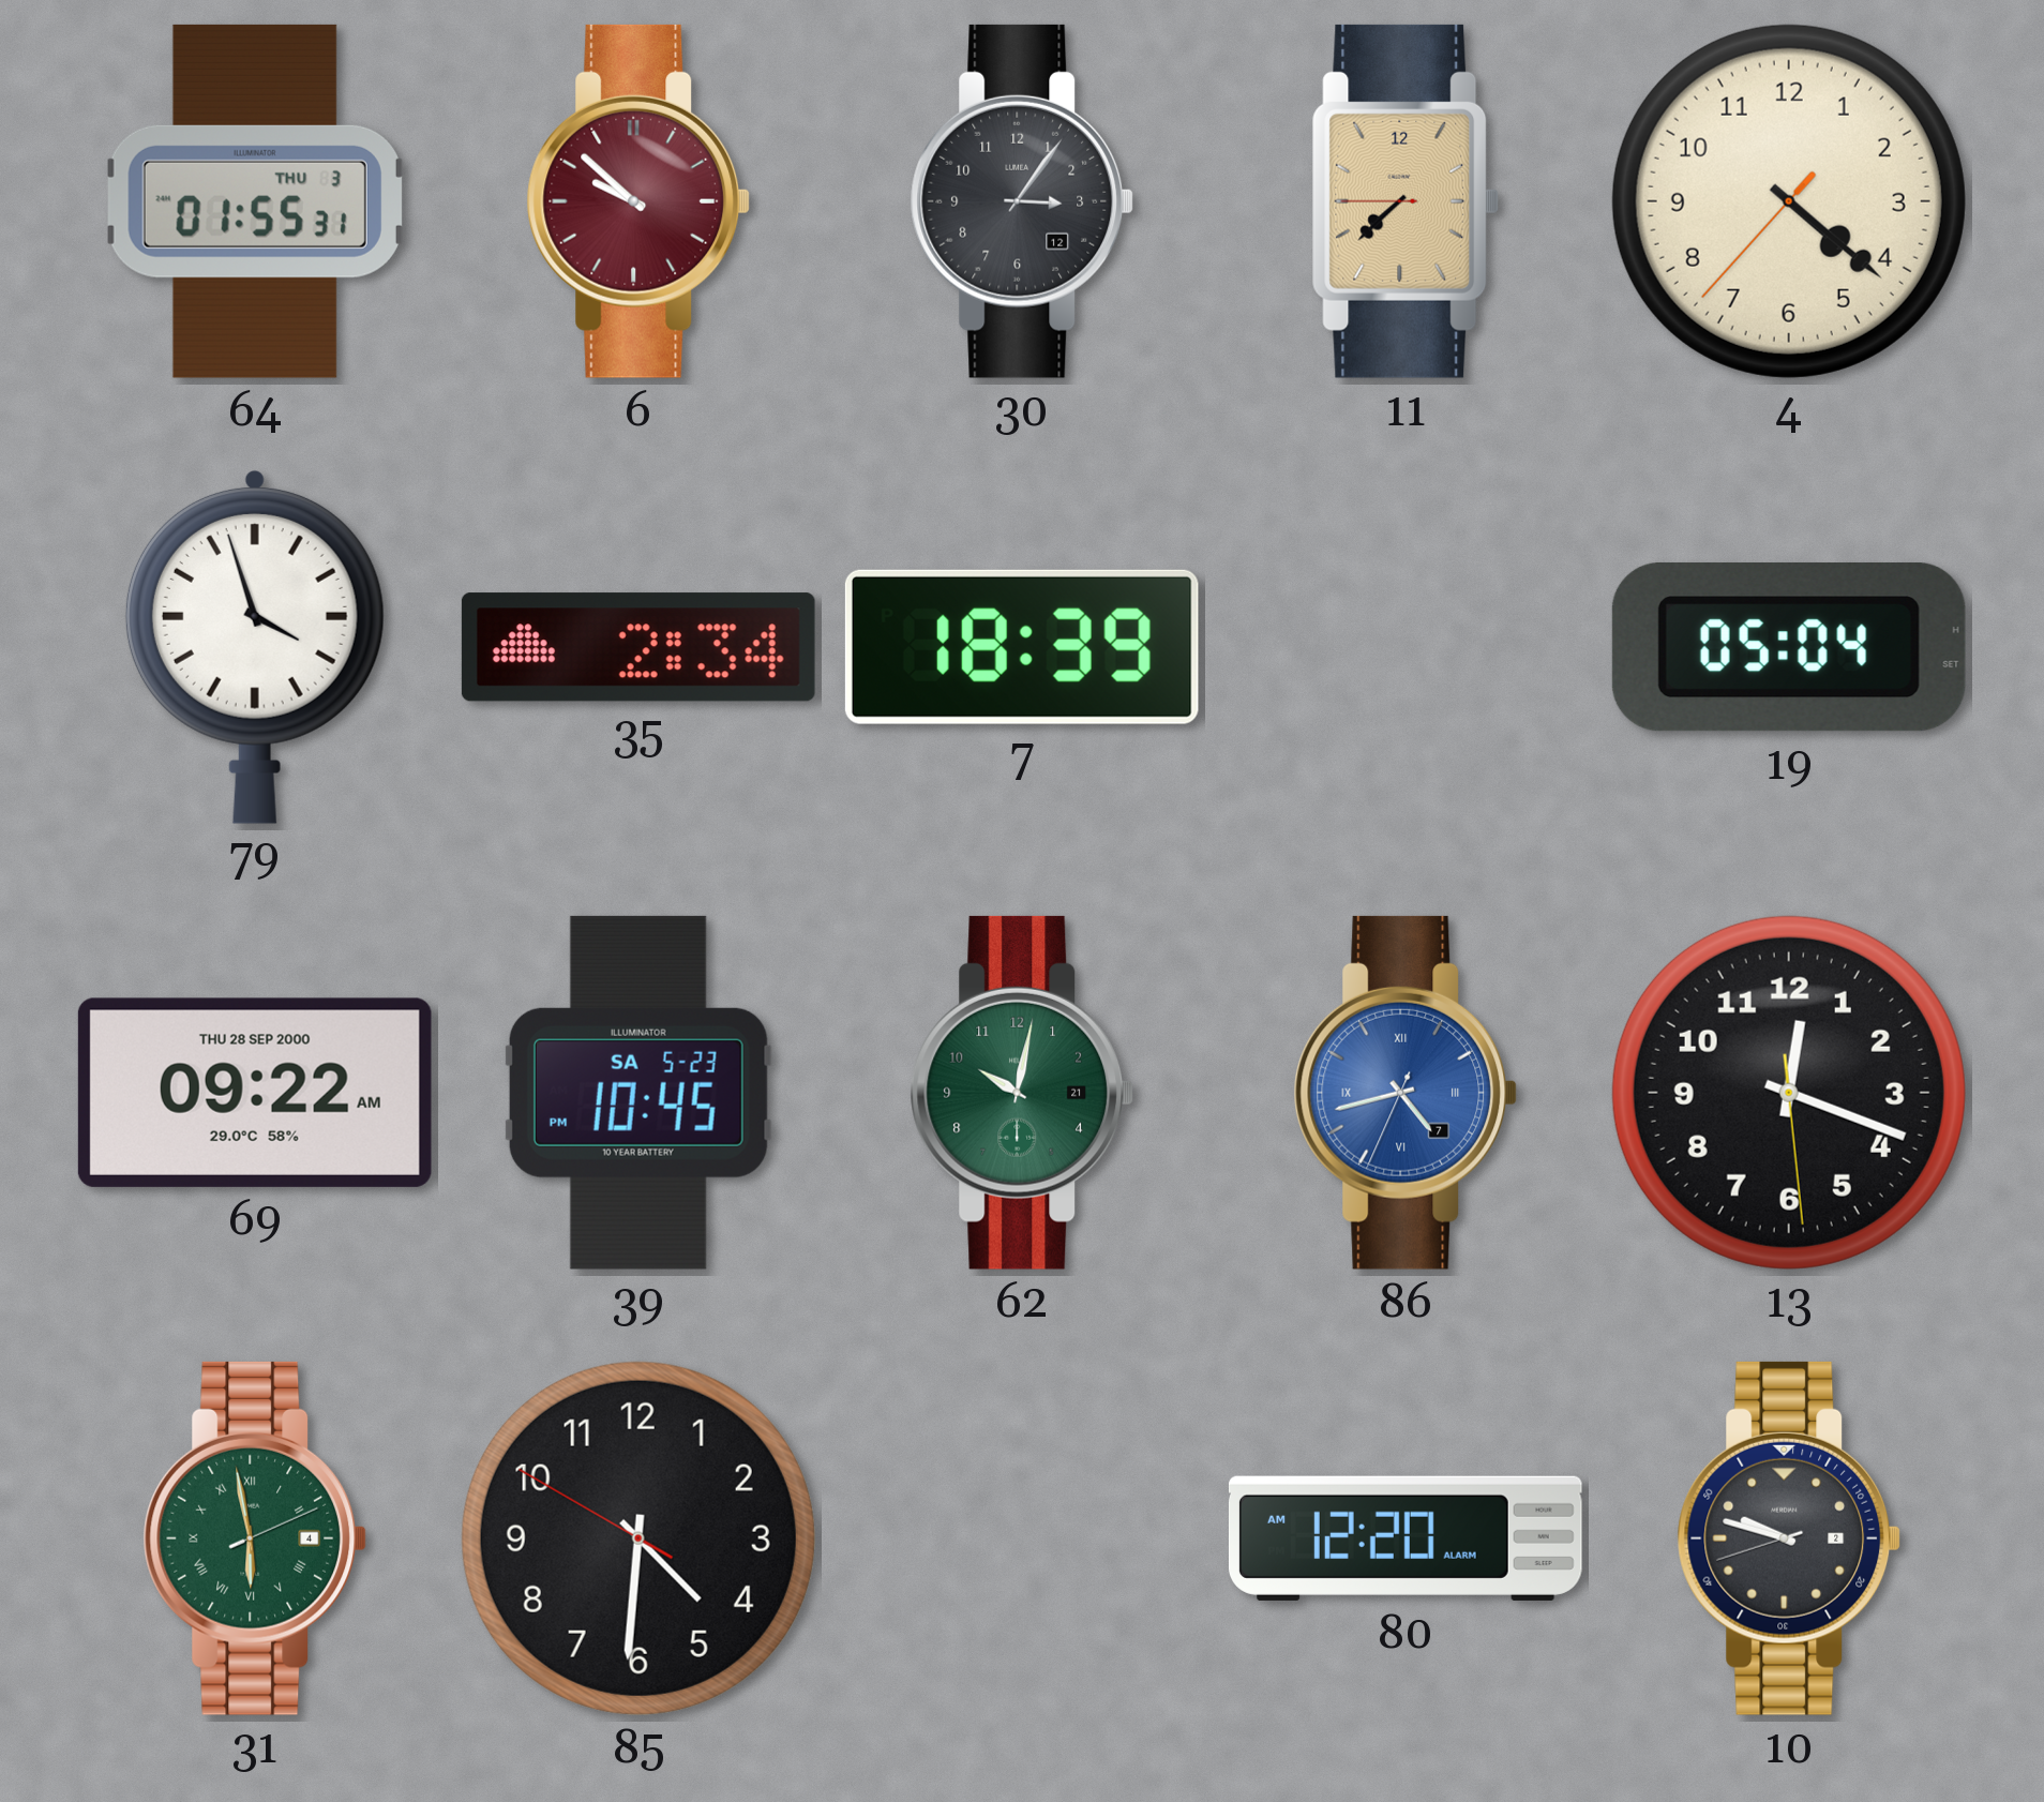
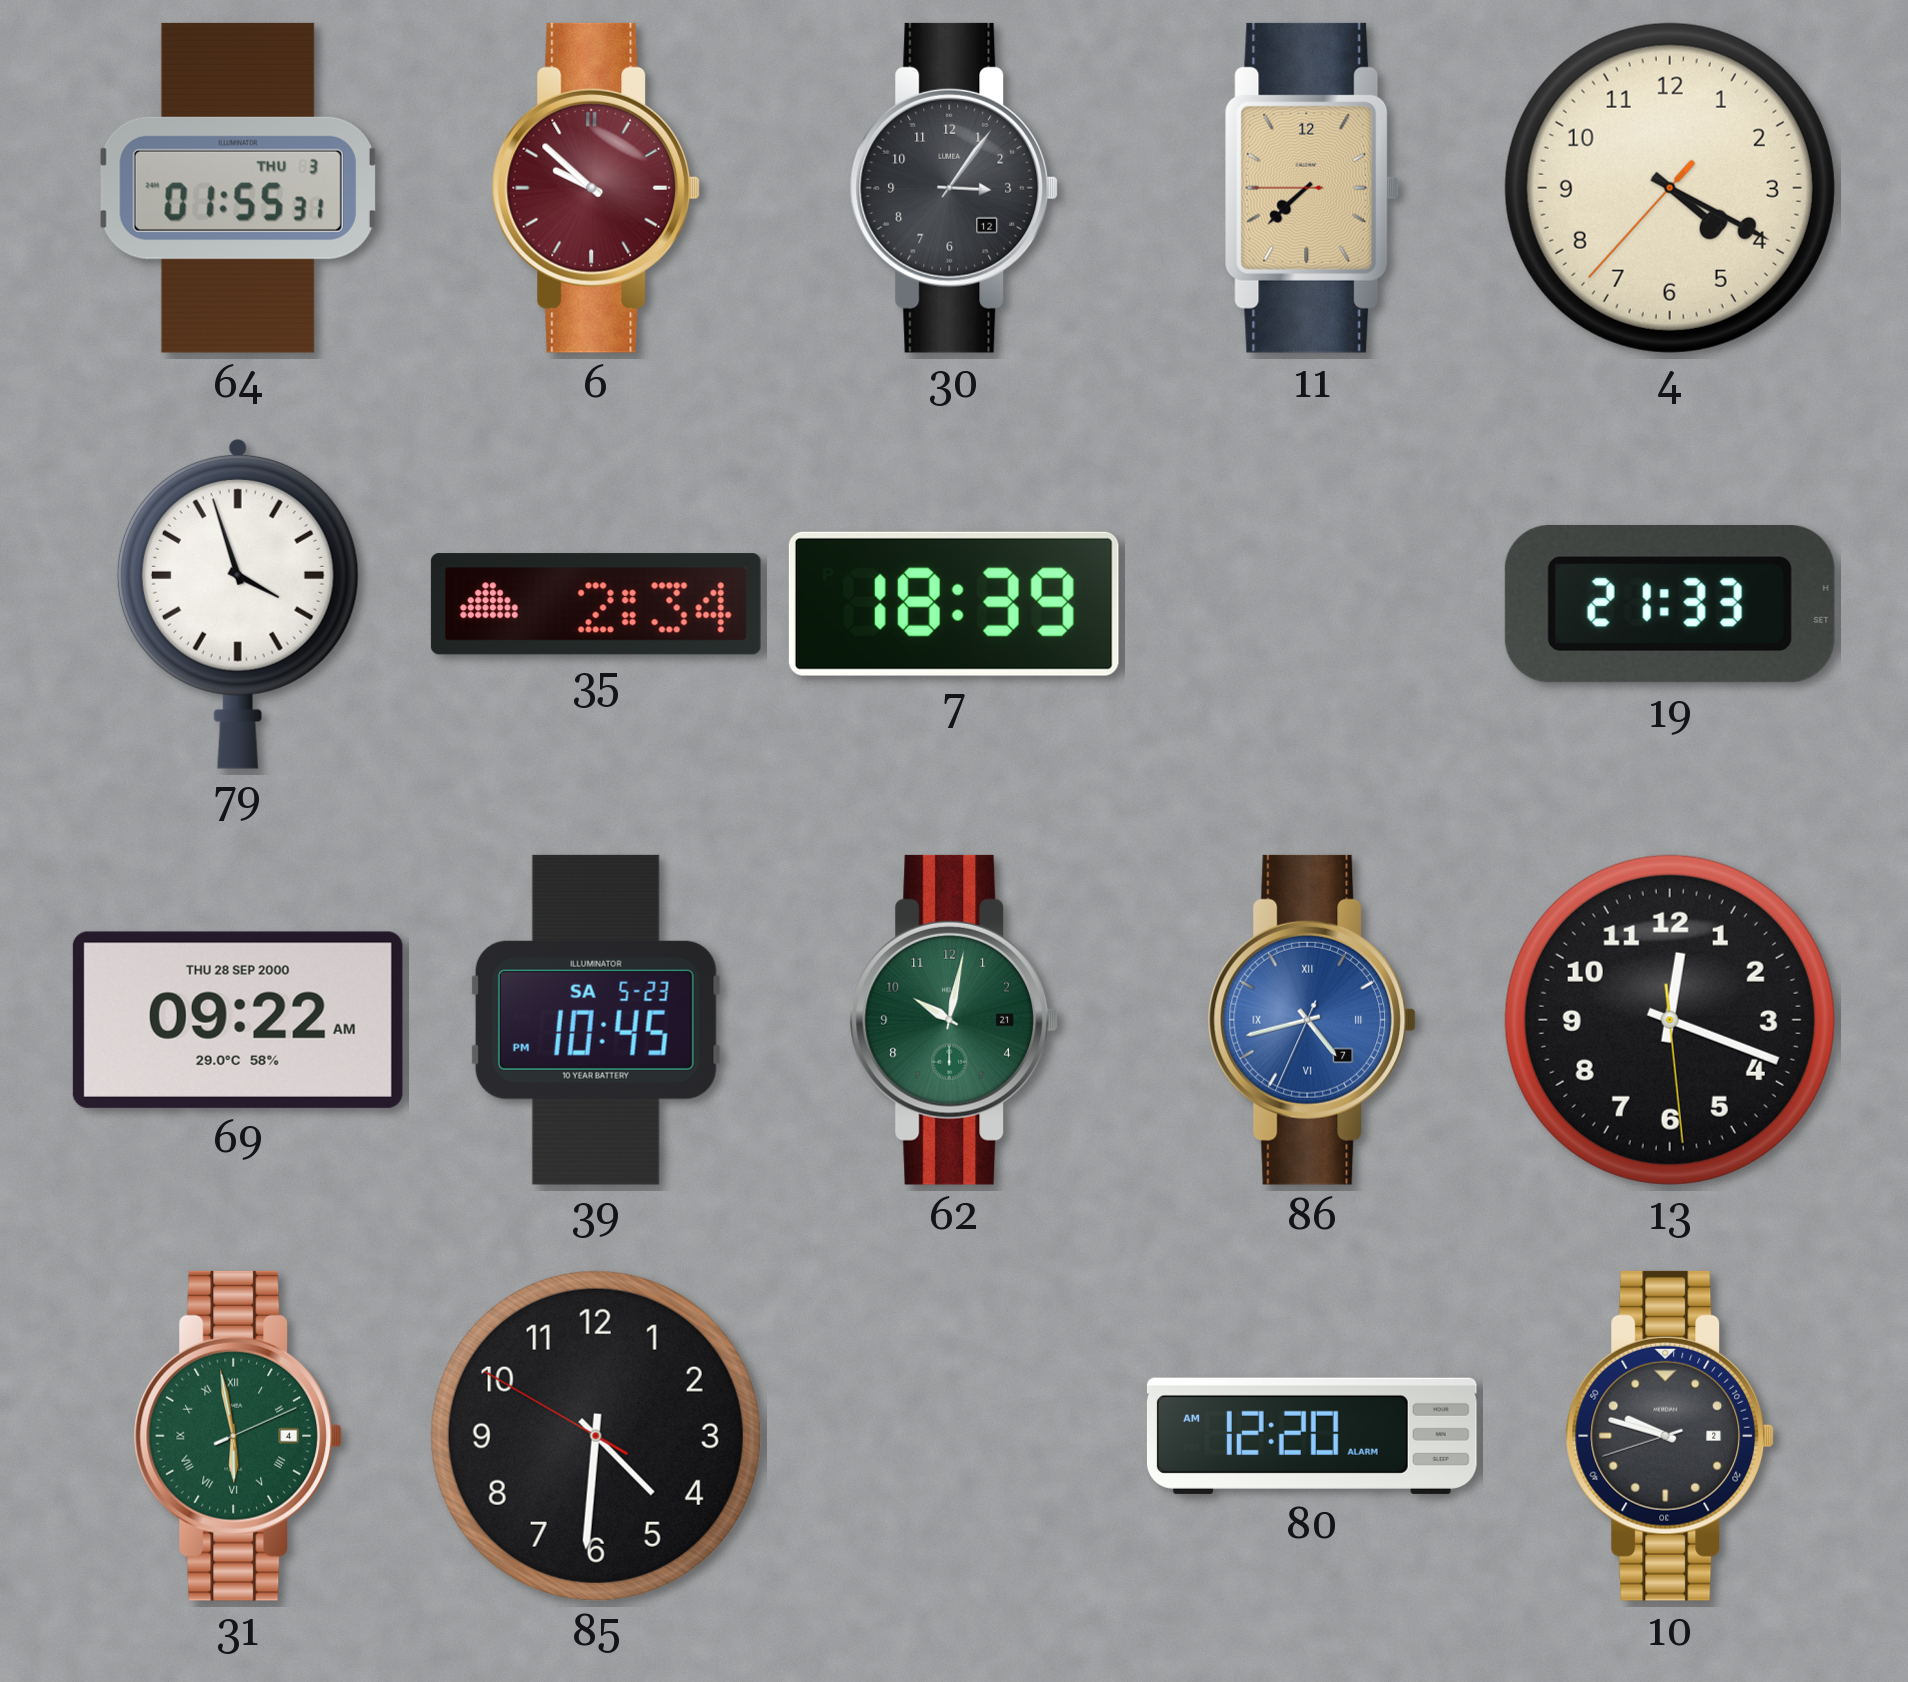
4: 4:21 -> 4:19 (1670, 188)
19: 05:04 -> 21:33 (1670, 605)
